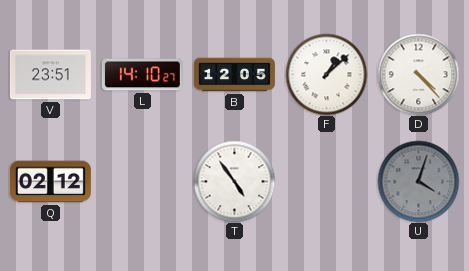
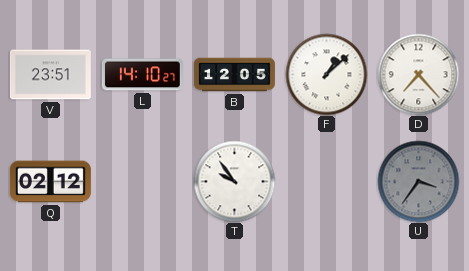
D: 4:23 -> 7:23 (418, 74)
T: 4:54 -> 9:54 (234, 181)
U: 4:03 -> 3:36 (418, 181)
